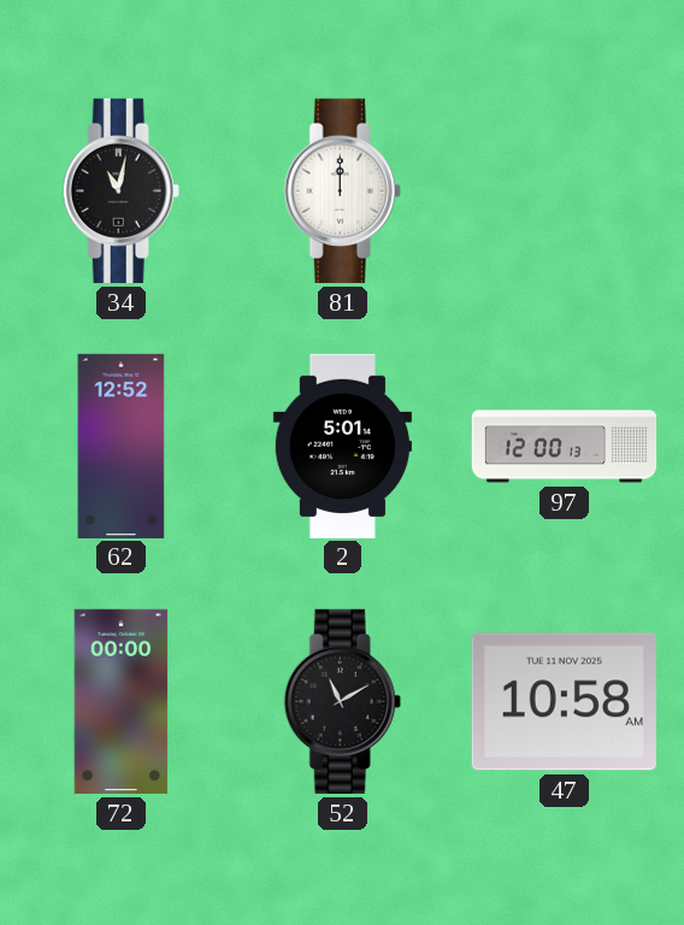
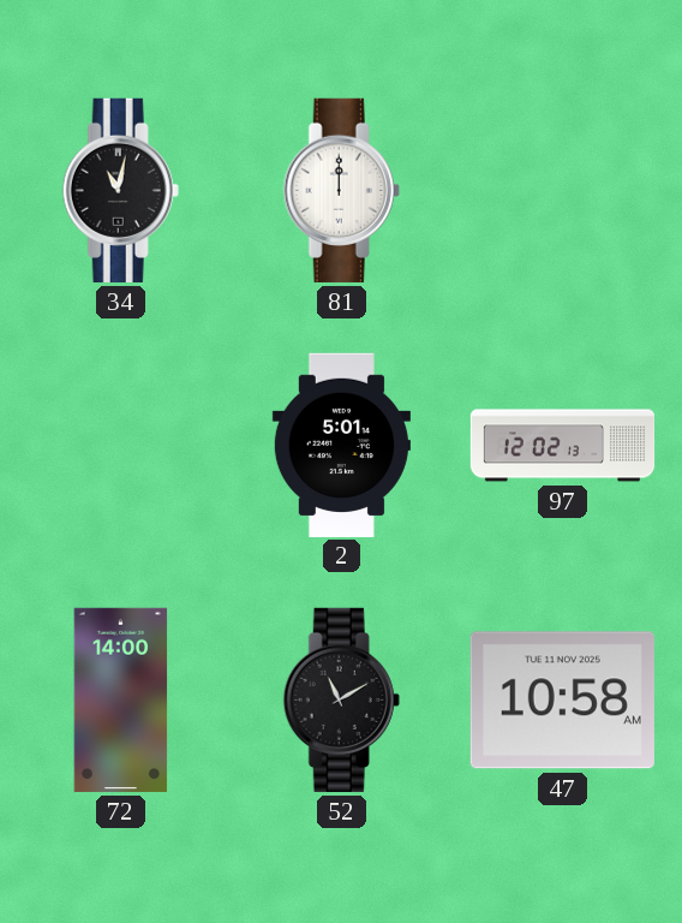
62: 12:52 -> none (122, 446)
97: 12:00 -> 12:02 (563, 446)
72: 00:00 -> 14:00 (121, 699)
